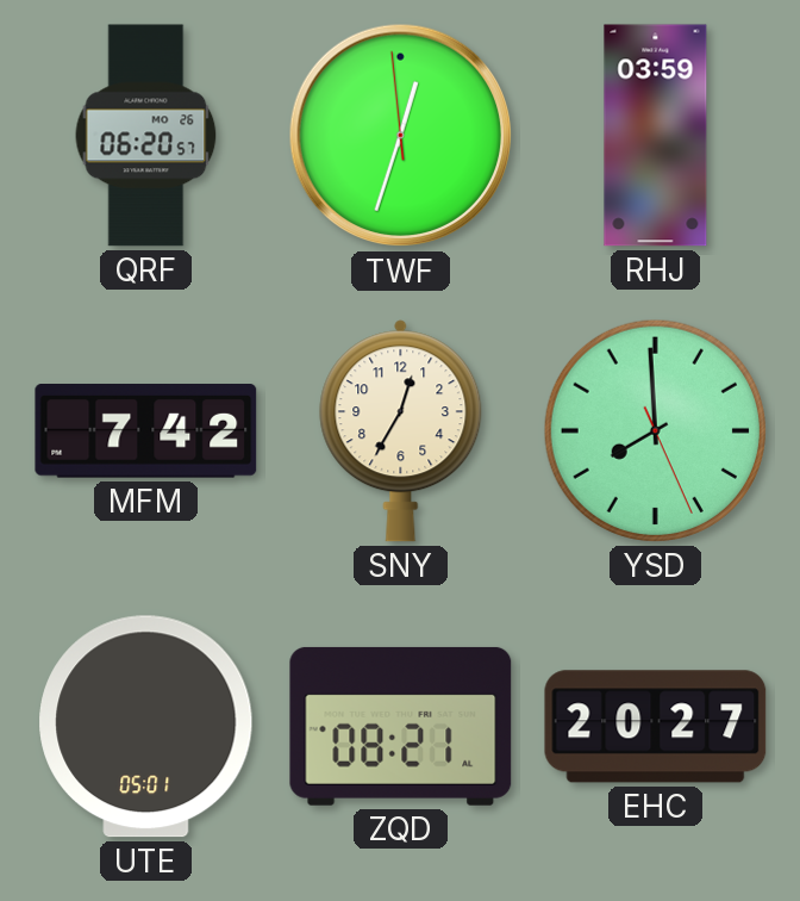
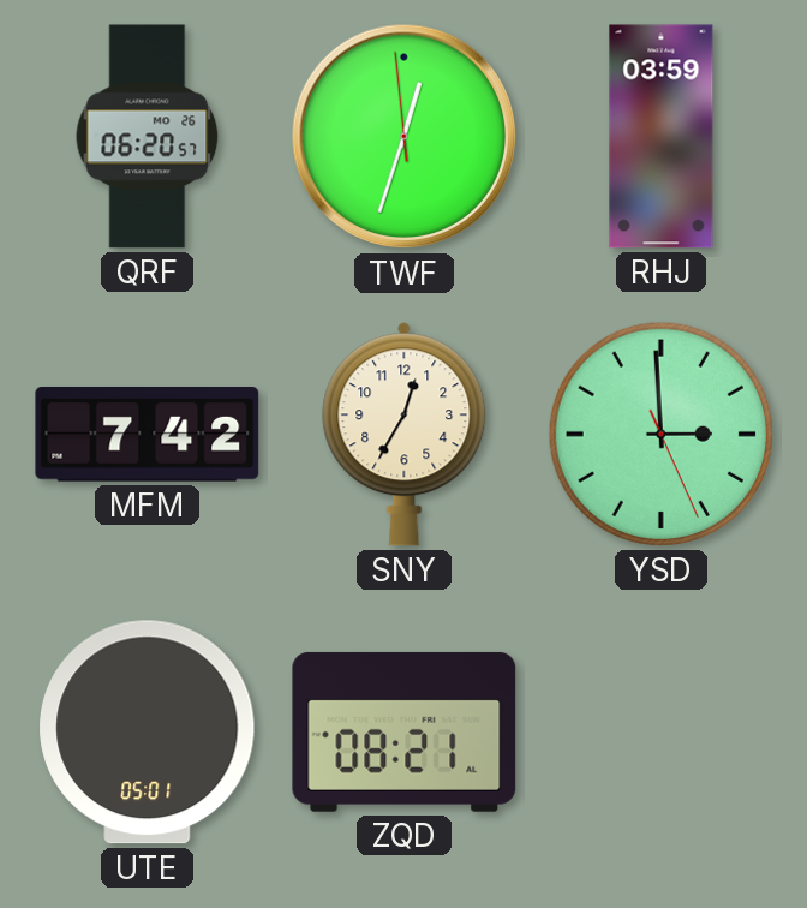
YSD: 7:59 -> 2:59 (660, 434)
EHC: 20:27 -> none (656, 727)
